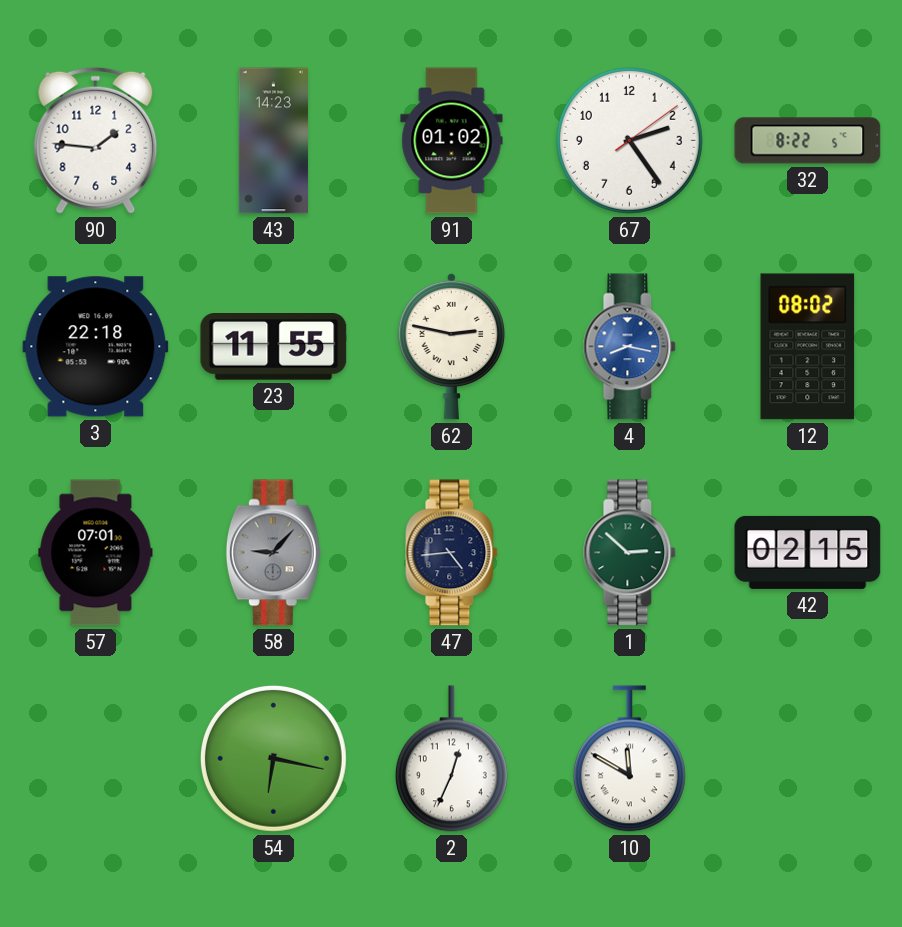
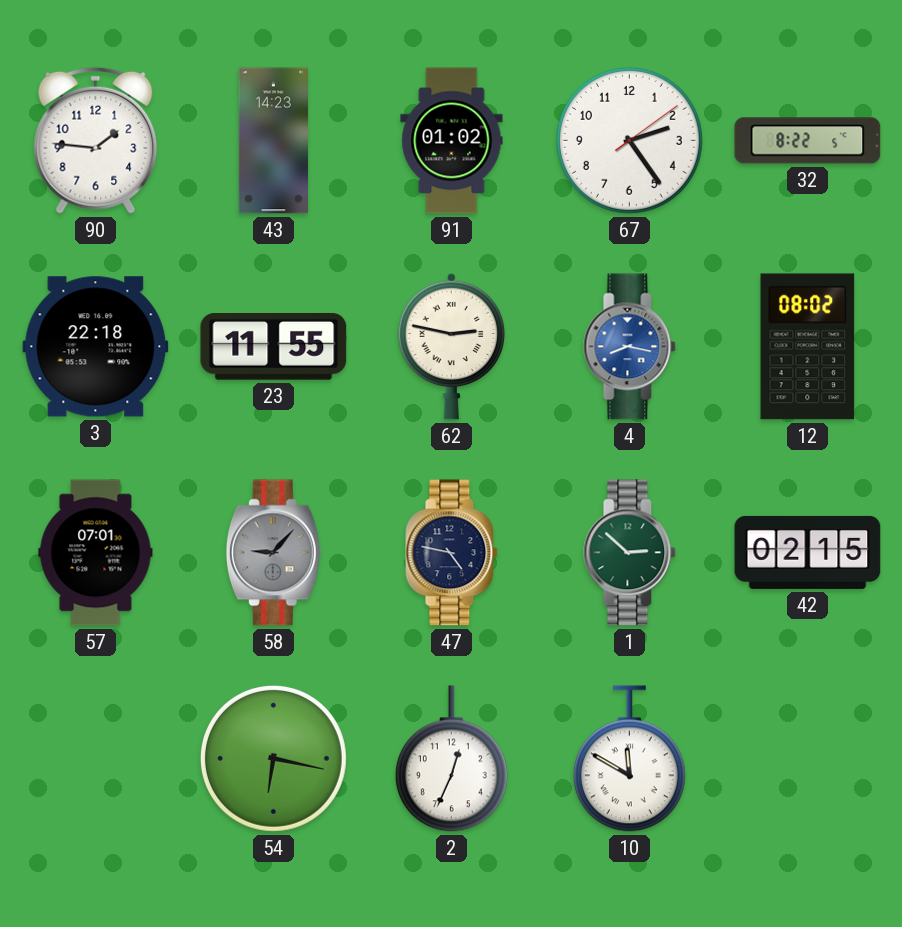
47: 4:44 -> 4:47 (452, 553)
